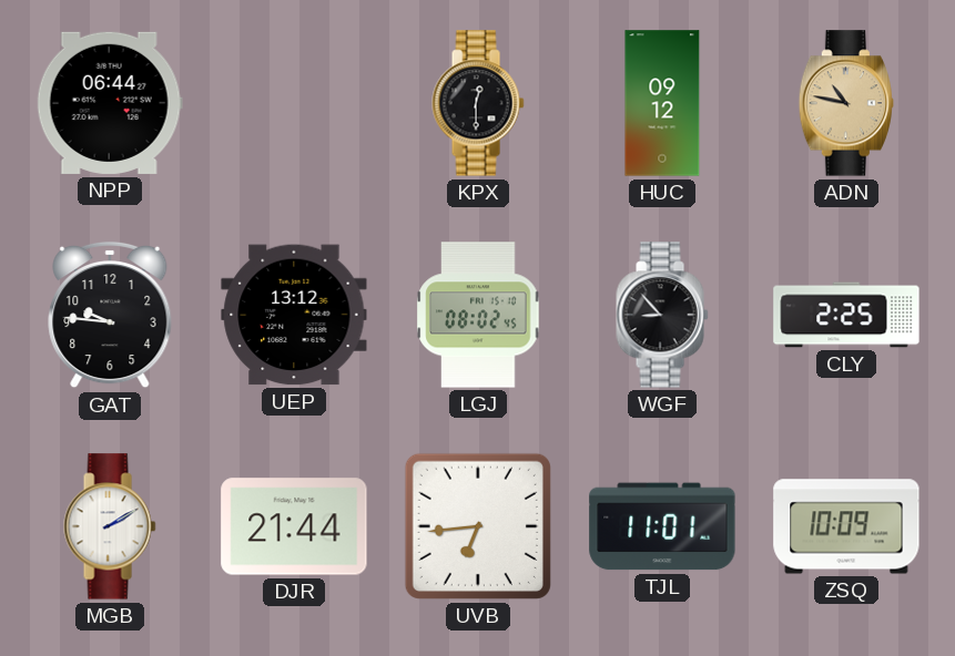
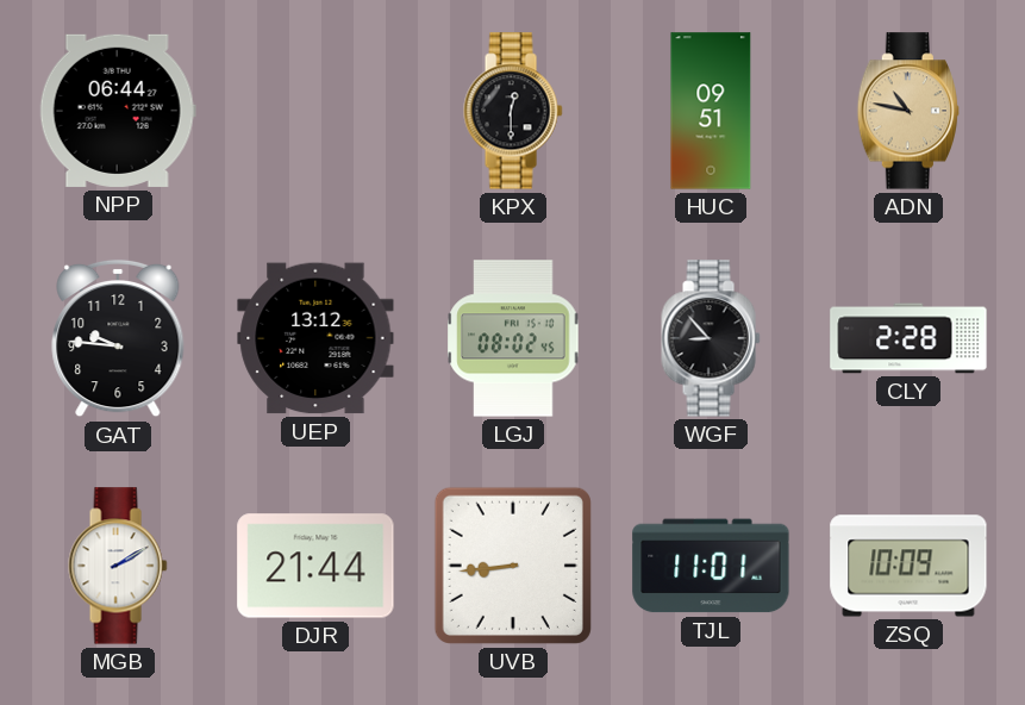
HUC: 09:12 -> 09:51 (711, 111)
CLY: 2:25 -> 2:28 (908, 338)
UVB: 6:44 -> 8:44 (513, 566)
